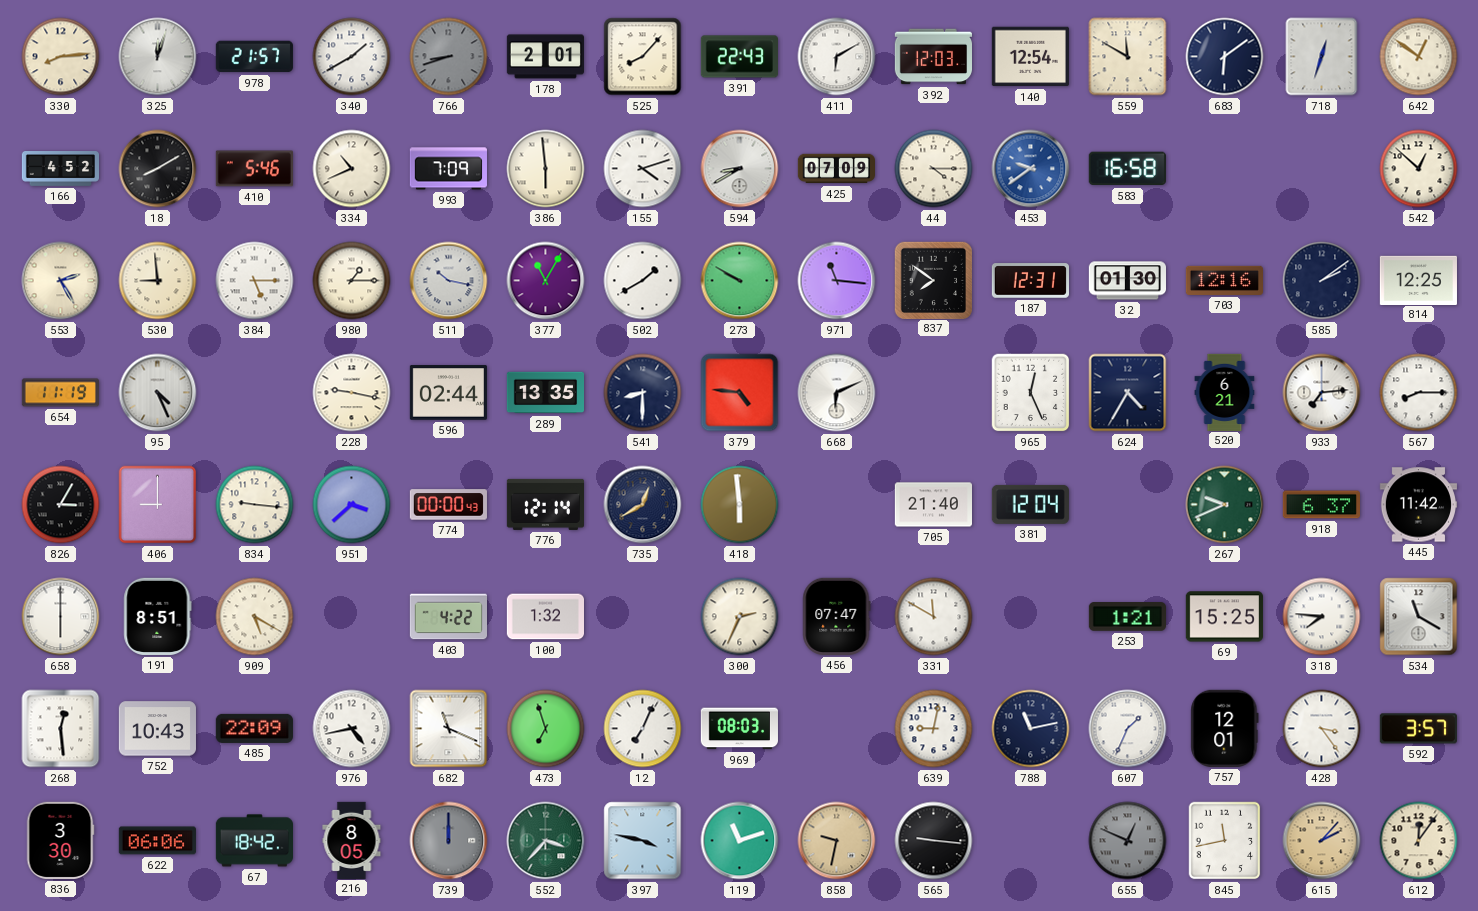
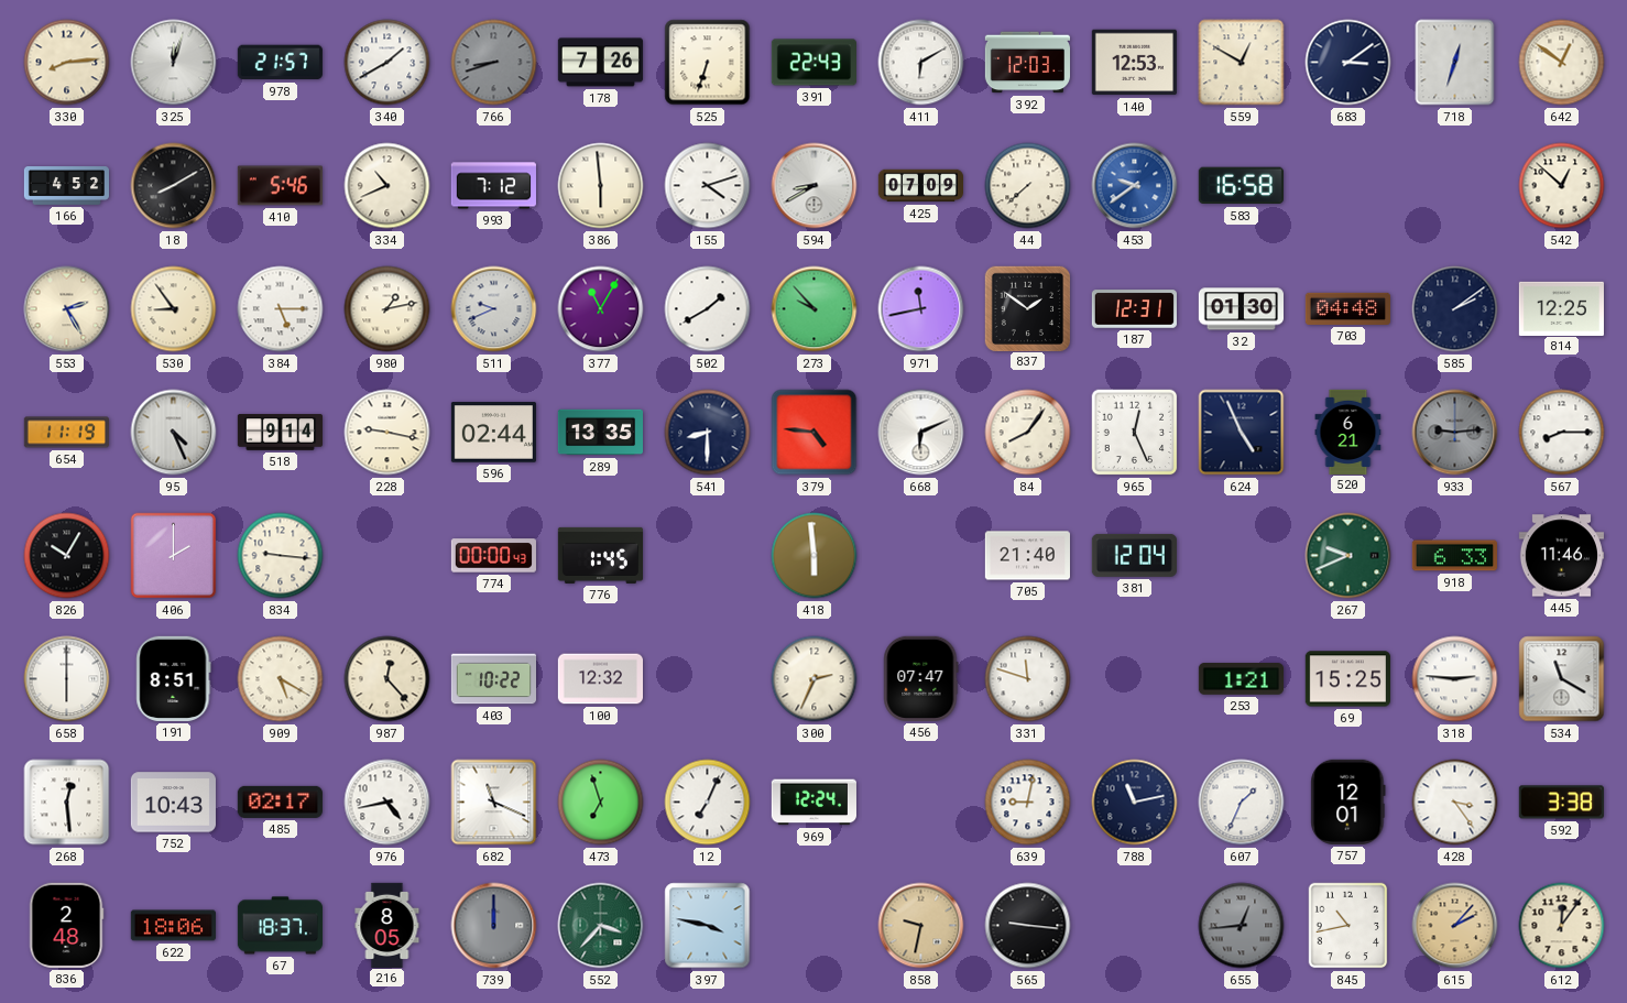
178: 2:01 -> 7:26 (600, 63)
525: 8:07 -> 6:33 (708, 63)
140: 12:54 -> 12:53 (1134, 63)
559: 11:50 -> 12:50 (1242, 63)
683: 6:09 -> 3:09 (1348, 63)
993: 7:09 -> 7:12 (493, 186)
44: 4:15 -> 7:38 (1028, 186)
530: 8:59 -> 8:54 (174, 309)
980: 1:15 -> 1:13 (387, 309)
511: 10:17 -> 9:41 (494, 309)
273: 9:50 -> 9:53 (815, 309)
971: 11:16 -> 11:43 (921, 309)
837: 7:51 -> 1:51 (1027, 308)
703: 12:16 -> 04:48 (1347, 308)
518: none -> 9:14 (280, 433)
84: none -> 8:06 (1028, 433)
624: 4:35 -> 4:56 (1242, 433)
933: 7:14 -> 9:14 (1455, 433)
933 dial: white -> grey (1455, 433)
826: 3:05 -> 10:05 (67, 556)
406: 9:00 -> 2:00 (174, 556)
951: 3:38 -> none (352, 505)
776: 12:14 -> 1:45 (600, 555)
735: 12:40 -> none (643, 505)
918: 6:37 -> 6:33 (1454, 556)
445: 11:42 -> 11:46 (1561, 556)
987: none -> 12:23 (387, 679)
403: 4:22 -> 10:22 (493, 679)
100: 1:32 -> 12:32 (600, 679)
331: 11:50 -> 11:48 (1028, 679)
318: 7:46 -> 2:46 (1455, 679)
485: 22:09 -> 02:17 (280, 802)
969: 08:03 -> 12:24 (814, 803)
592: 3:57 -> 3:38 (1561, 803)
836: 3:30 -> 2:48 (66, 925)
622: 06:06 -> 18:06 (173, 926)
67: 18:42 -> 18:37 (280, 926)
119: 11:12 -> none (740, 841)
655: 12:49 -> 12:44 (1242, 926)
845: 11:43 -> 10:43 (1348, 926)
